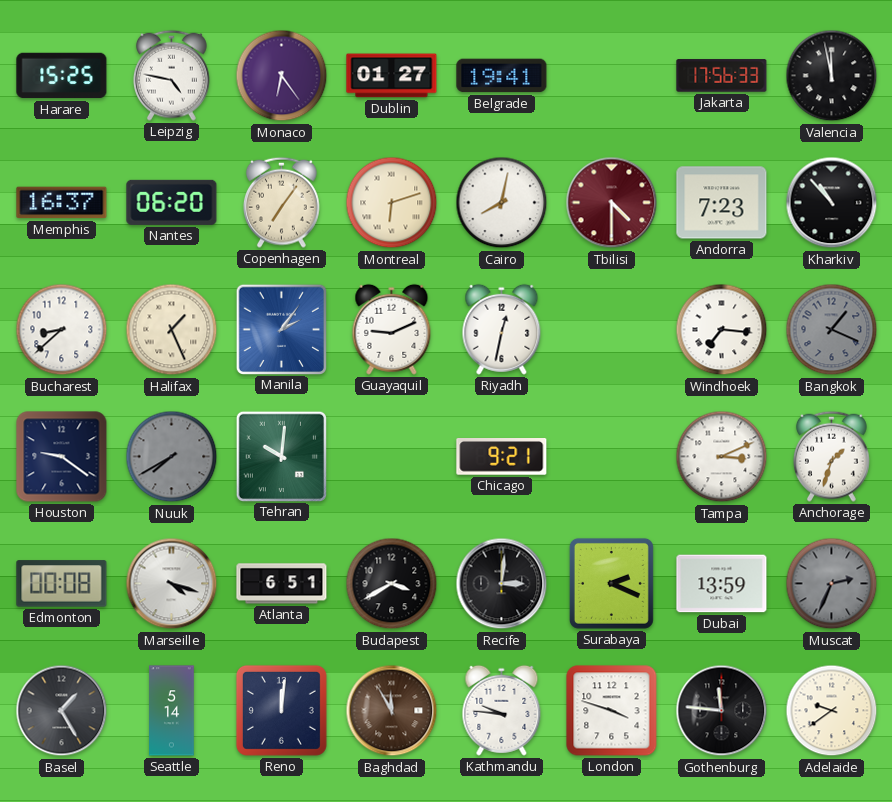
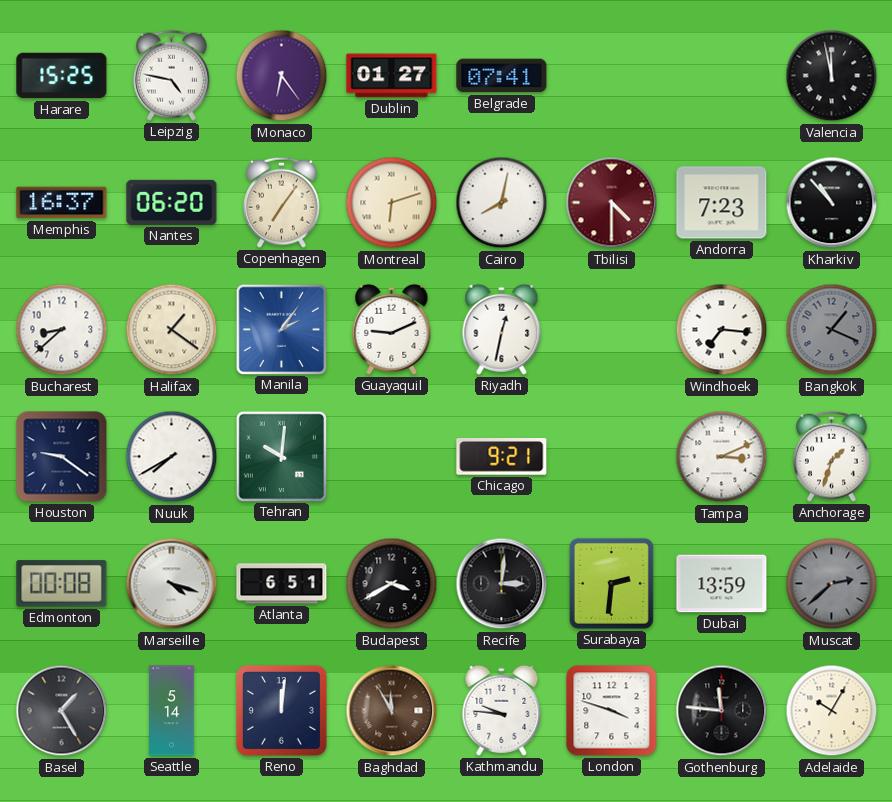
Belgrade: 19:41 -> 07:41 (502, 76)
Jakarta: 17:56 -> none (722, 76)
Halifax: 1:26 -> 1:21 (172, 330)
Nuuk dial: grey -> white (172, 457)
Surabaya: 2:19 -> 2:31 (611, 583)
Muscat: 2:34 -> 2:38 (832, 584)
Adelaide: 9:39 -> 10:05 (832, 711)
